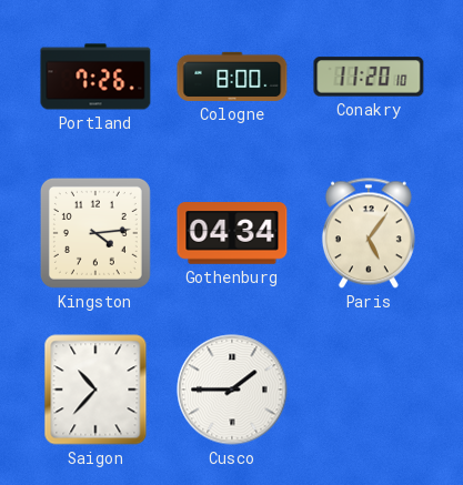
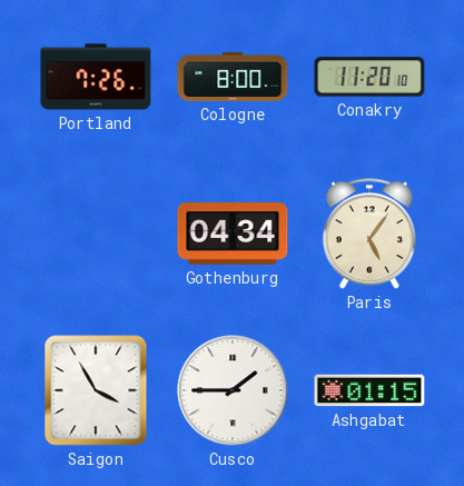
Kingston: 4:14 -> none (95, 233)
Saigon: 10:37 -> 3:55 (96, 390)
Ashgabat: none -> 01:15 (369, 390)
